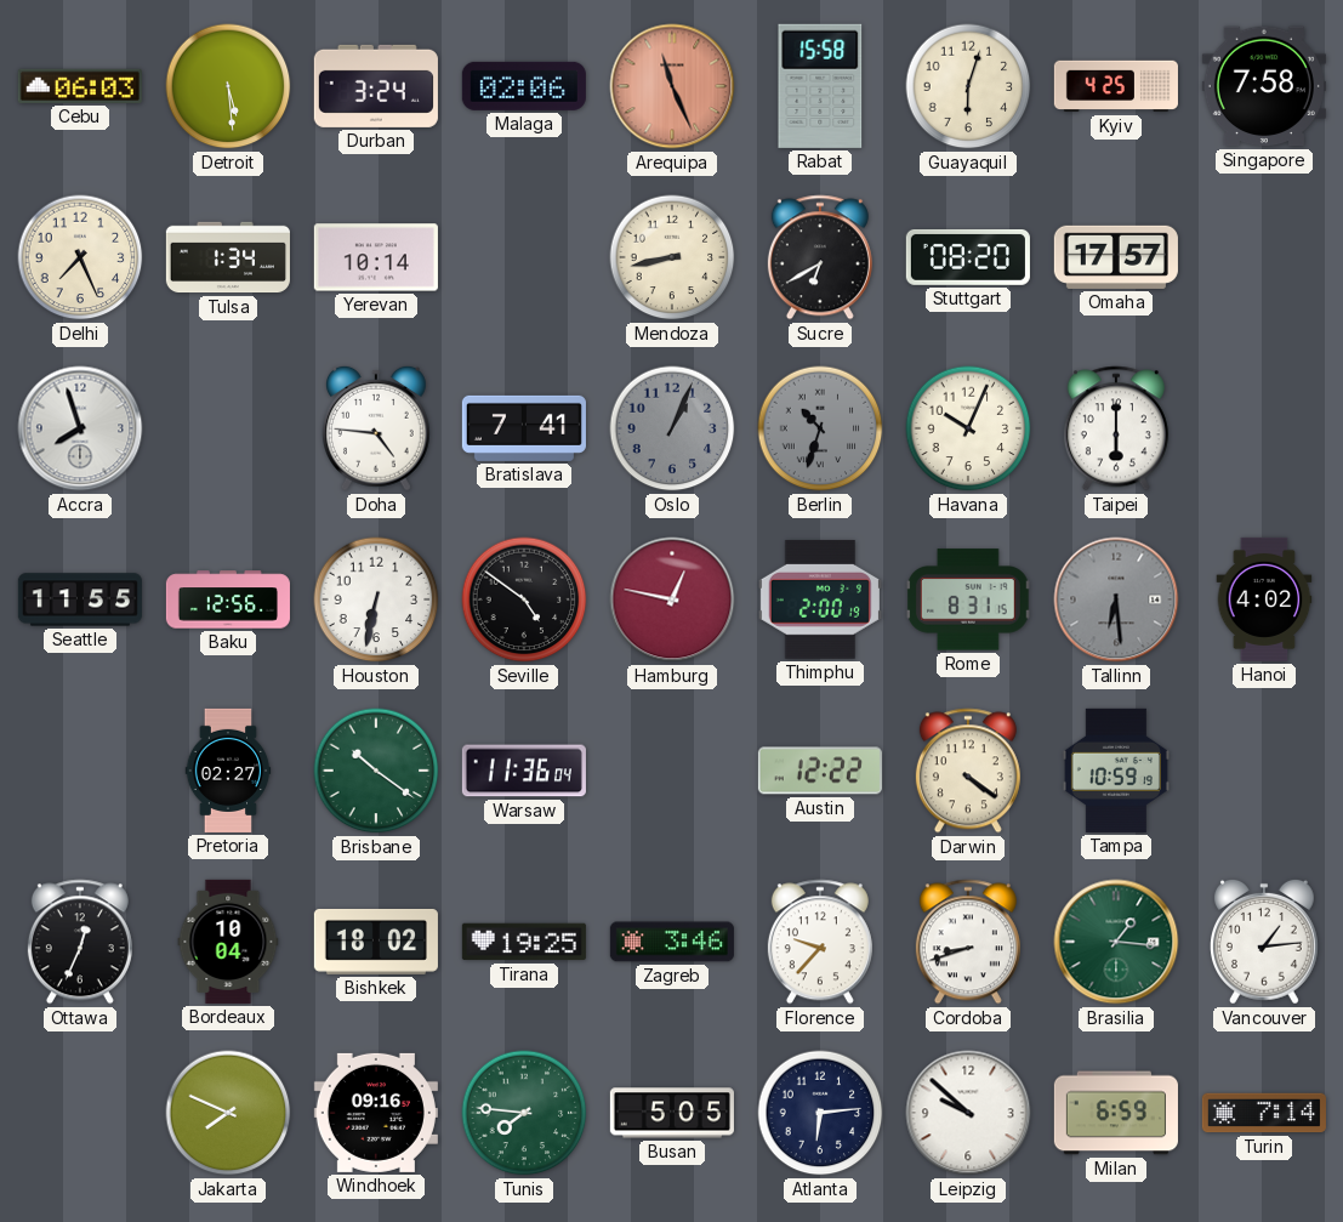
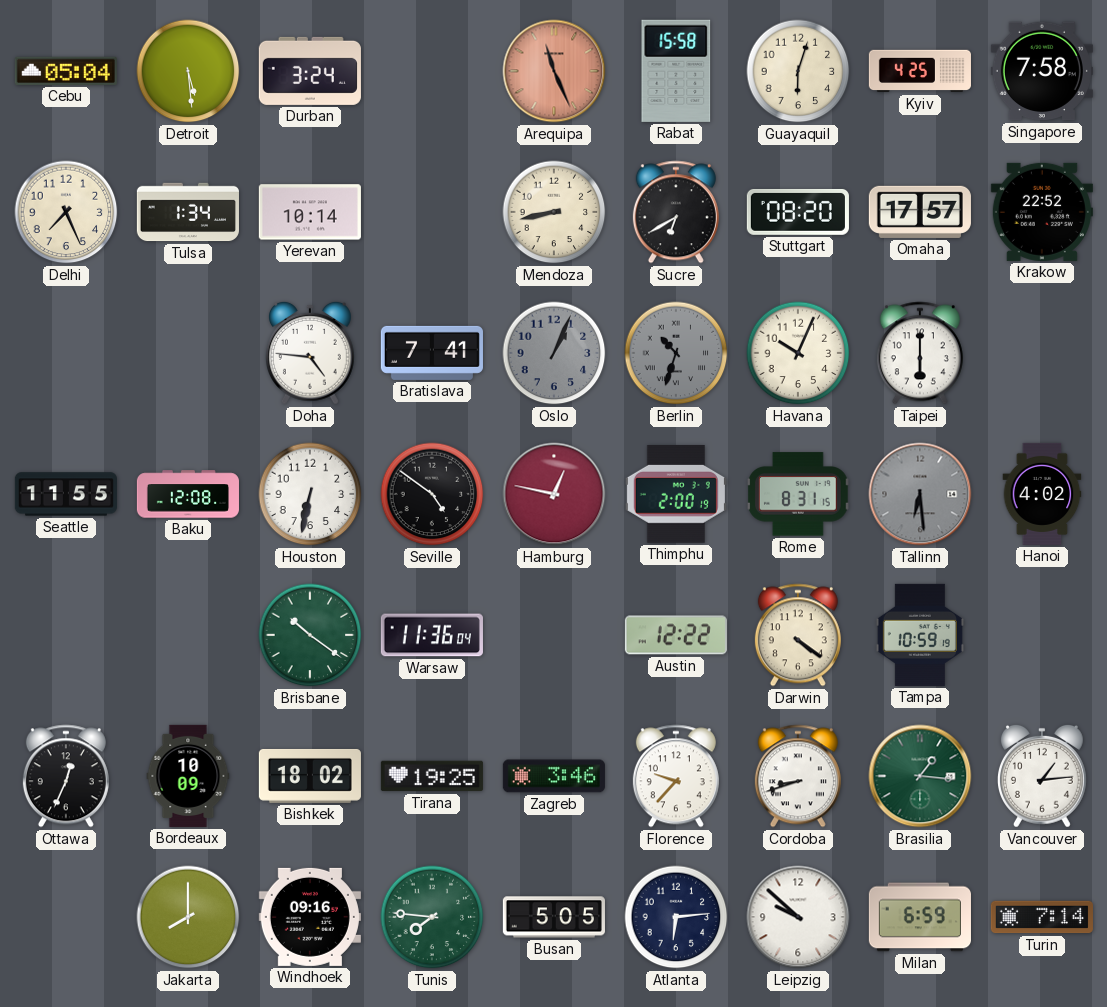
Cebu: 06:03 -> 05:04 (66, 71)
Malaga: 02:06 -> none (524, 86)
Krakow: none -> 22:52 (1042, 212)
Accra: 7:57 -> none (80, 428)
Baku: 12:56 -> 12:08 (188, 494)
Pretoria: 02:27 -> none (228, 771)
Bordeaux: 10:04 -> 10:09 (188, 776)
Jakarta: 7:49 -> 8:00 (188, 917)
